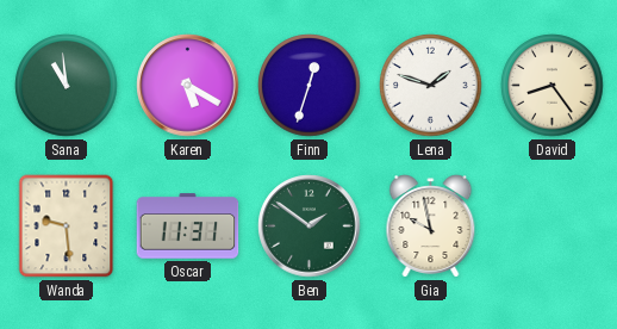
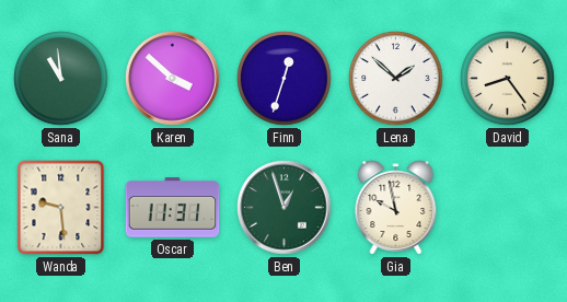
Karen: 5:20 -> 3:52 (173, 79)
Lena: 1:48 -> 1:52 (396, 79)
Ben: 1:51 -> 12:57 (285, 208)
